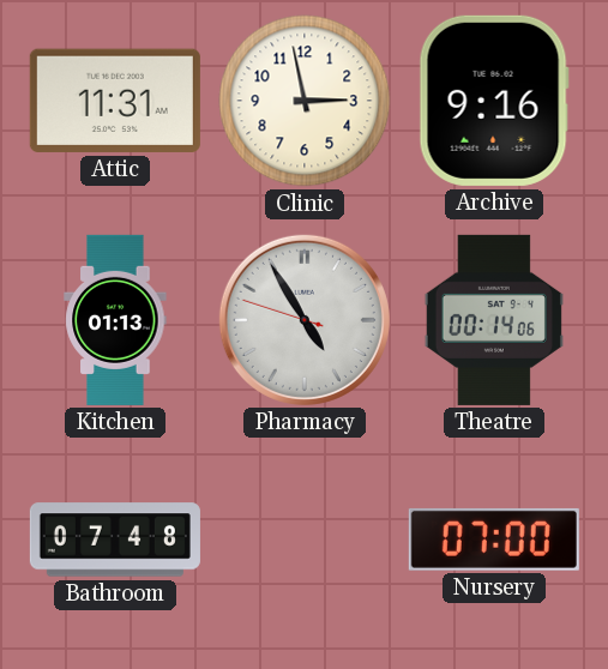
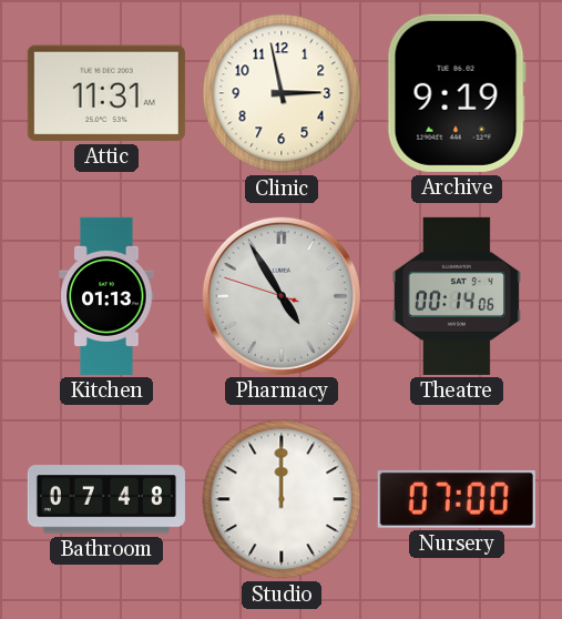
Archive: 9:16 -> 9:19 (457, 93)
Studio: none -> 12:00 (282, 499)
